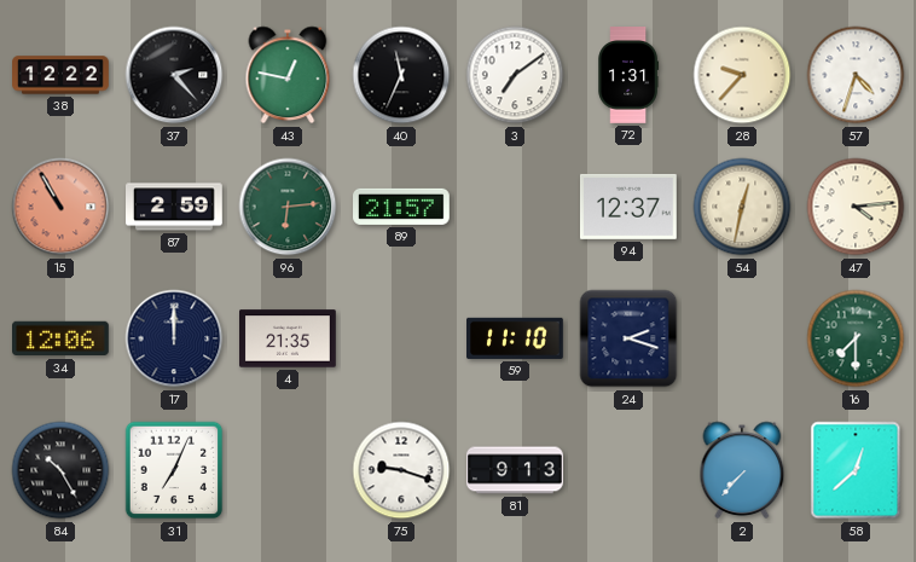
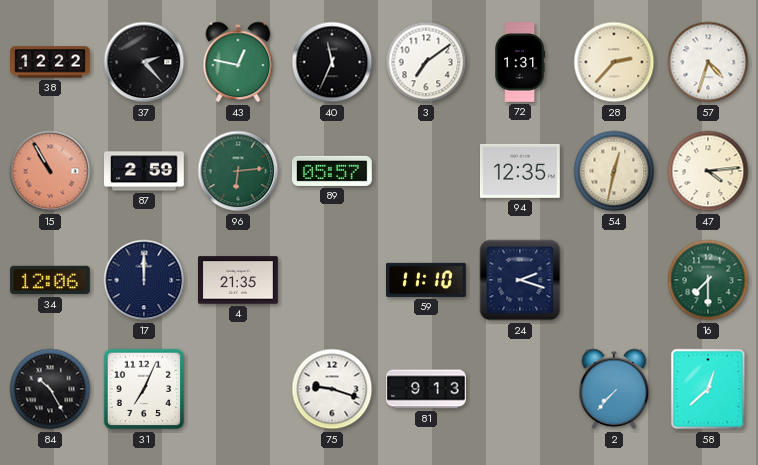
28: 9:37 -> 2:37 (614, 62)
89: 21:57 -> 05:57 (333, 171)
94: 12:37 -> 12:35 (521, 171)
